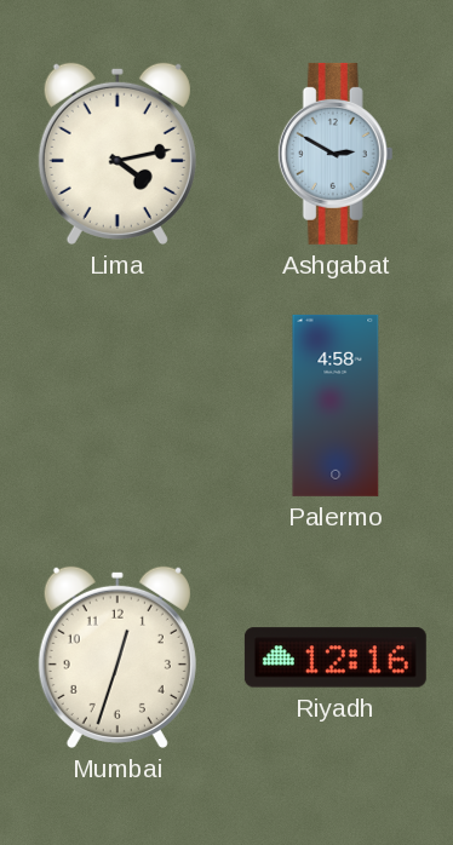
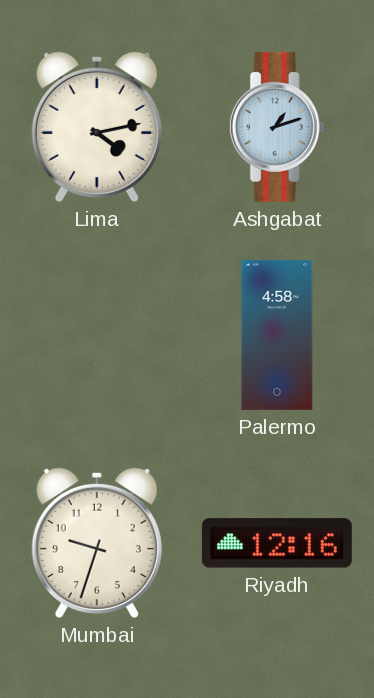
Ashgabat: 2:50 -> 1:12 (277, 127)
Mumbai: 12:33 -> 9:33 (97, 543)
